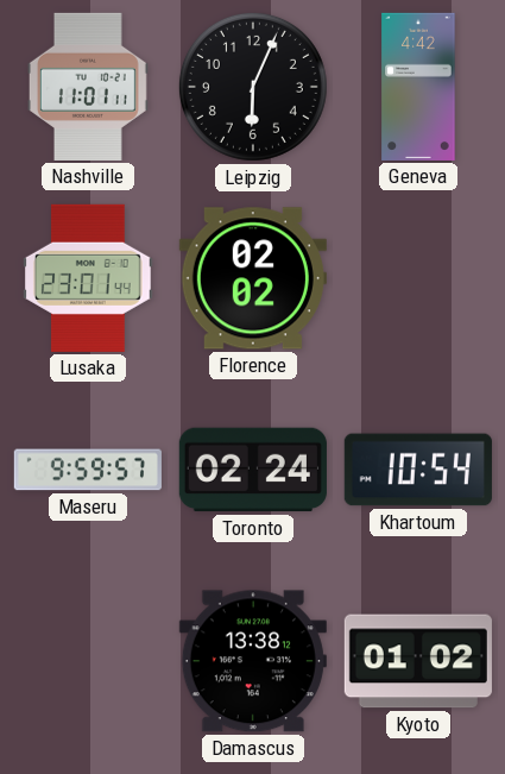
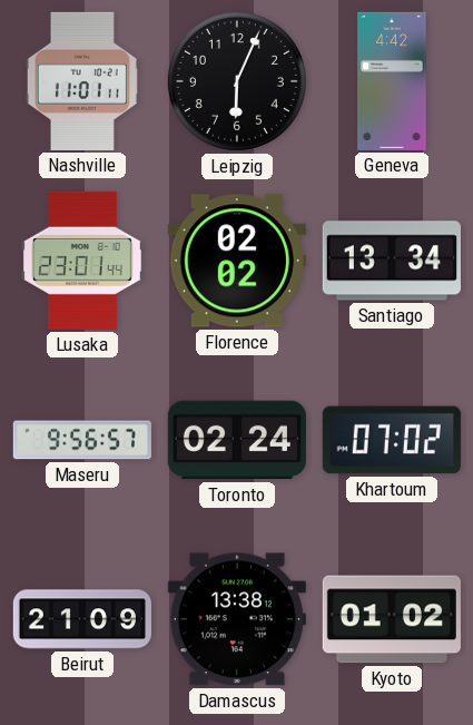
Santiago: none -> 13:34 (392, 261)
Maseru: 9:59 -> 9:56 (82, 440)
Khartoum: 10:54 -> 07:02 (392, 440)
Beirut: none -> 21:09 (82, 619)
